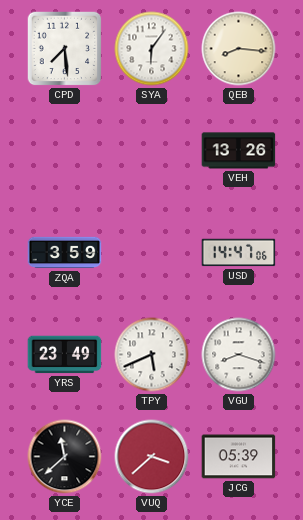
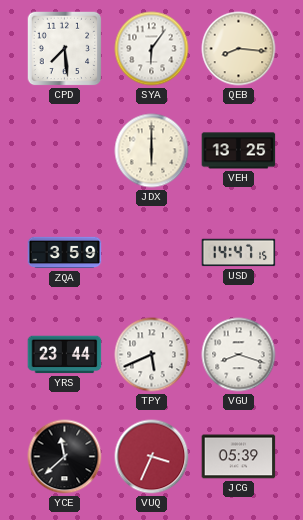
JDX: none -> 6:00 (152, 151)
VEH: 13:26 -> 13:25 (239, 151)
USD: 14:47:06 -> 14:47:15 (239, 253)
YRS: 23:49 -> 23:44 (65, 355)
VUQ: 3:38 -> 3:34 (152, 457)
